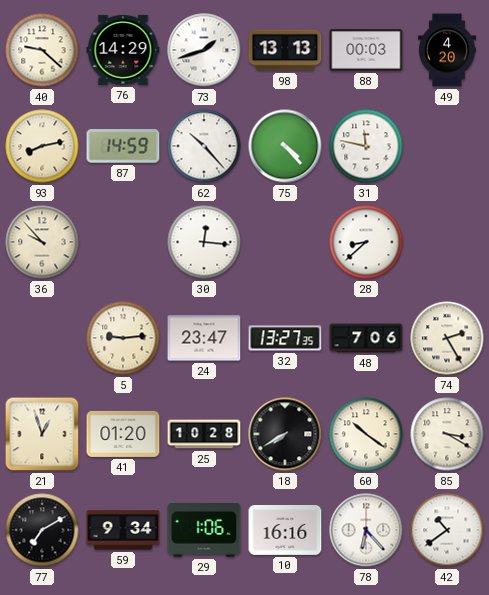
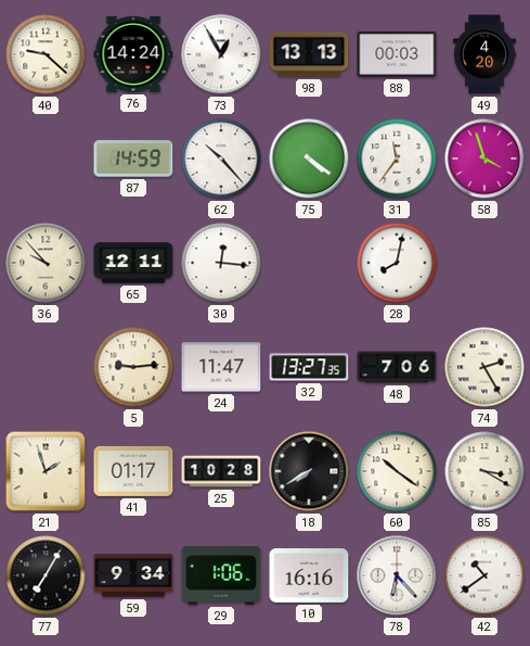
76: 14:29 -> 14:24 (133, 54)
73: 1:42 -> 12:55 (221, 54)
93: 8:13 -> none (42, 146)
75: 4:23 -> 4:21 (309, 159)
31: 11:47 -> 11:36 (397, 159)
58: none -> 3:57 (484, 159)
65: none -> 12:11 (133, 263)
28: 8:38 -> 8:02 (397, 263)
24: 23:47 -> 11:47 (221, 367)
21: 12:57 -> 1:57 (46, 471)
41: 01:20 -> 01:17 (133, 471)
77: 7:10 -> 7:05 (46, 575)
